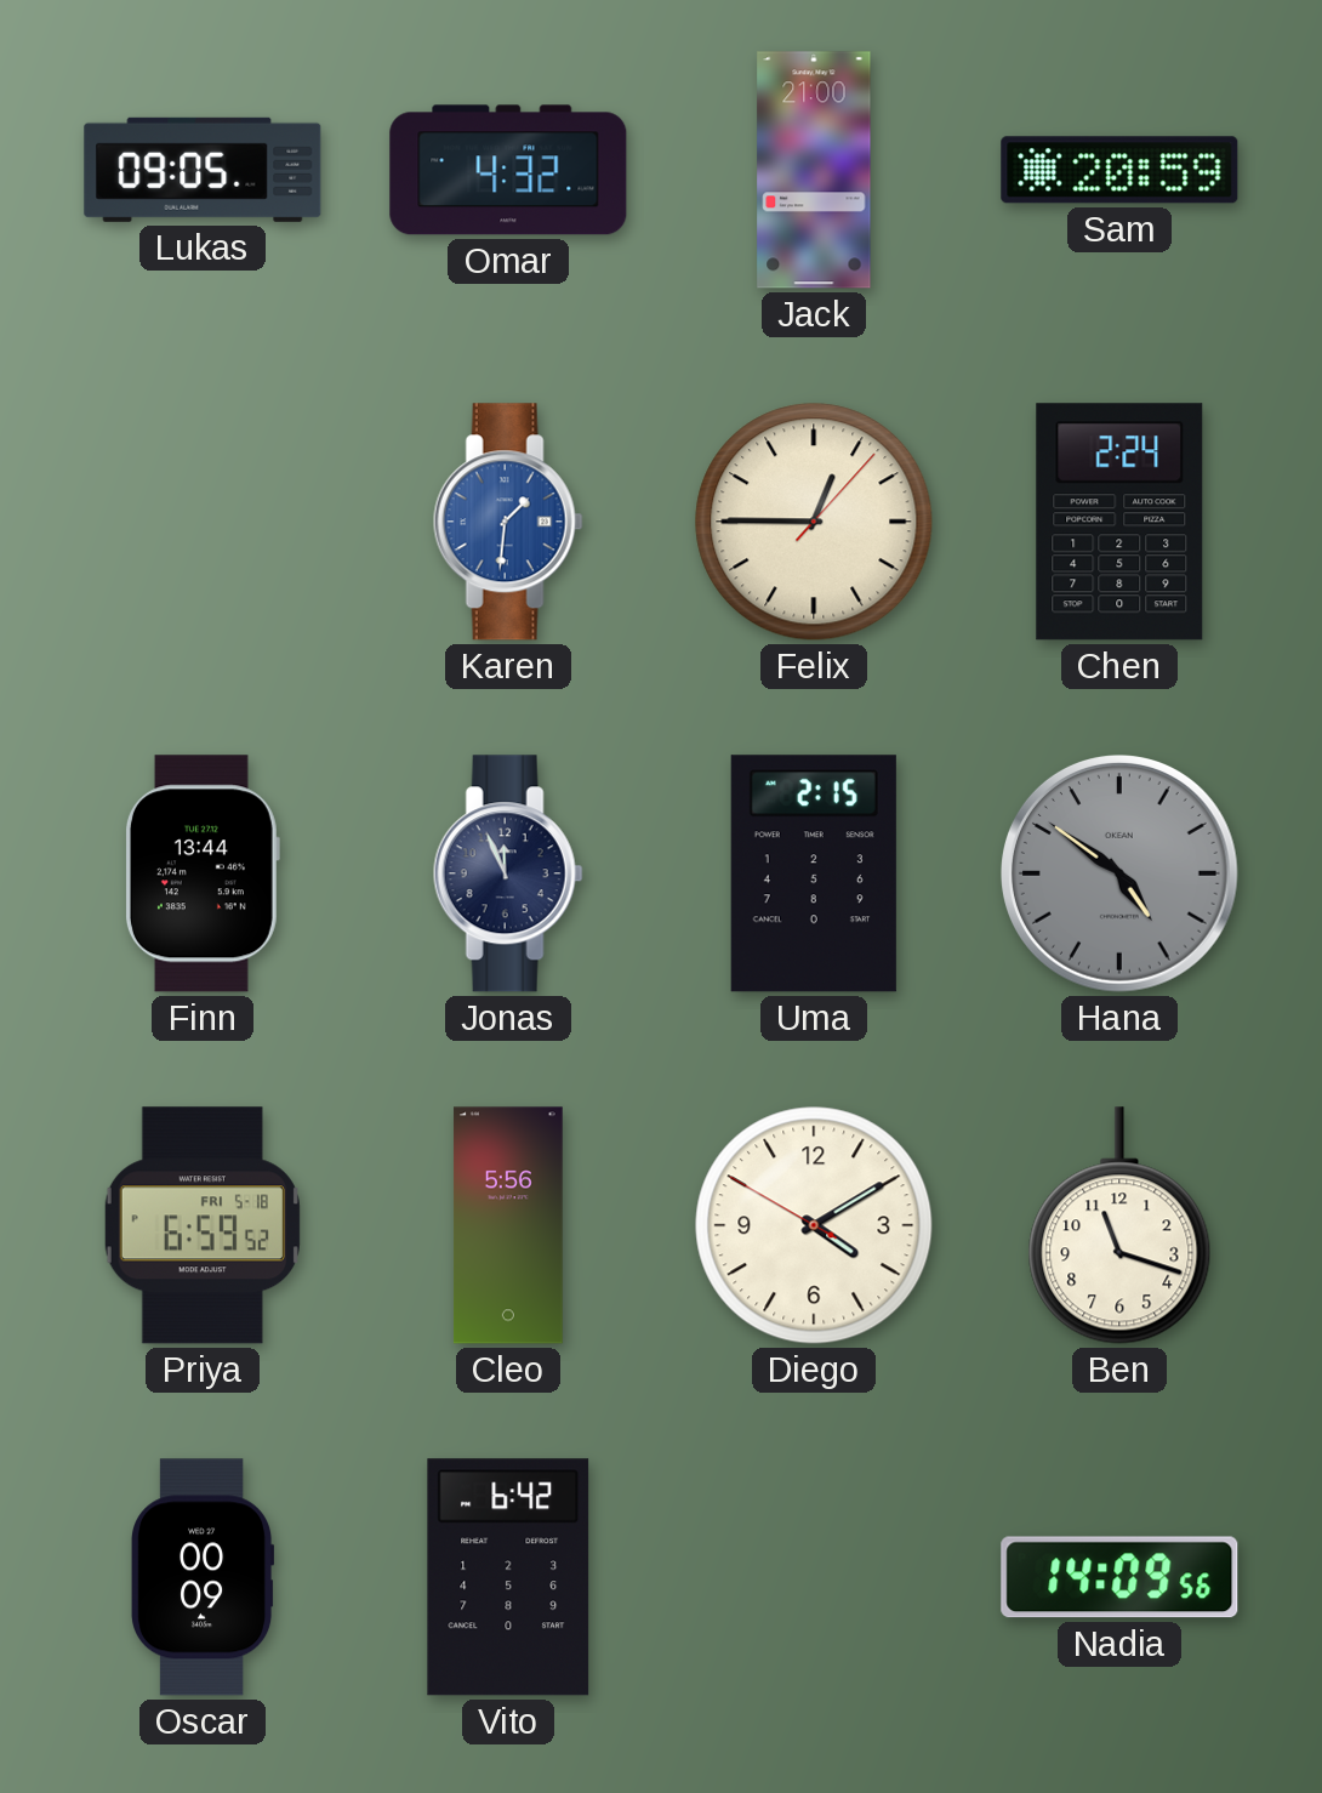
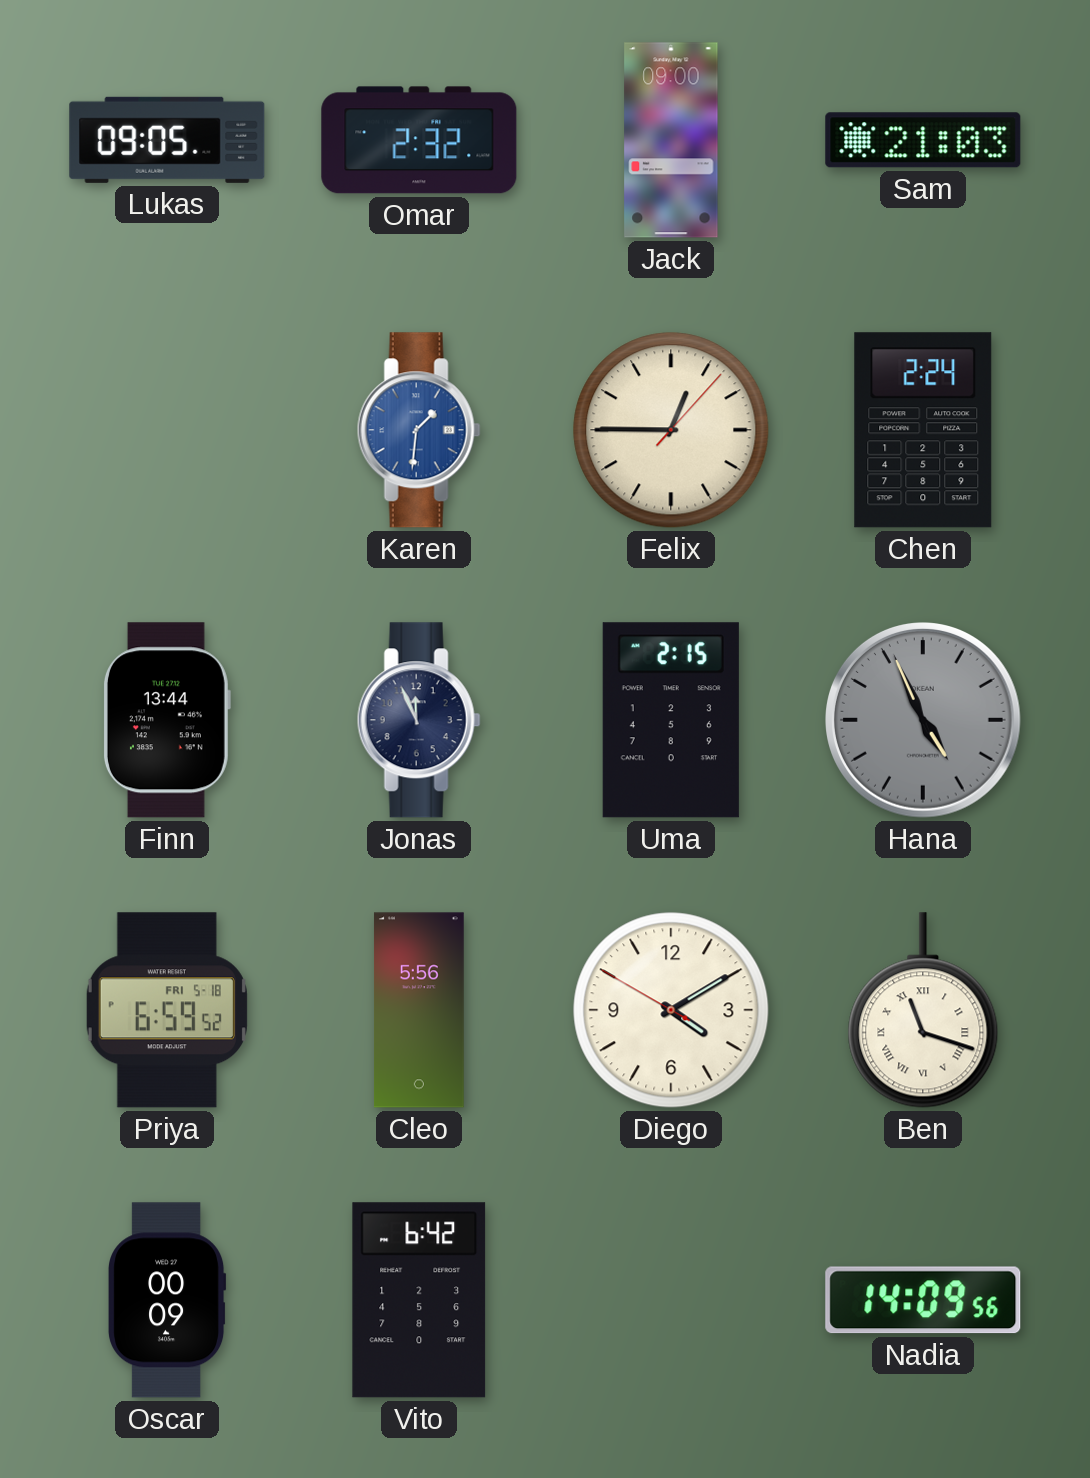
Omar: 4:32 -> 2:32 (419, 140)
Jack: 21:00 -> 09:00 (671, 140)
Sam: 20:59 -> 21:03 (923, 140)
Hana: 4:51 -> 4:56 (924, 721)
Ben numerals: Arabic -> Roman (923, 1010)
